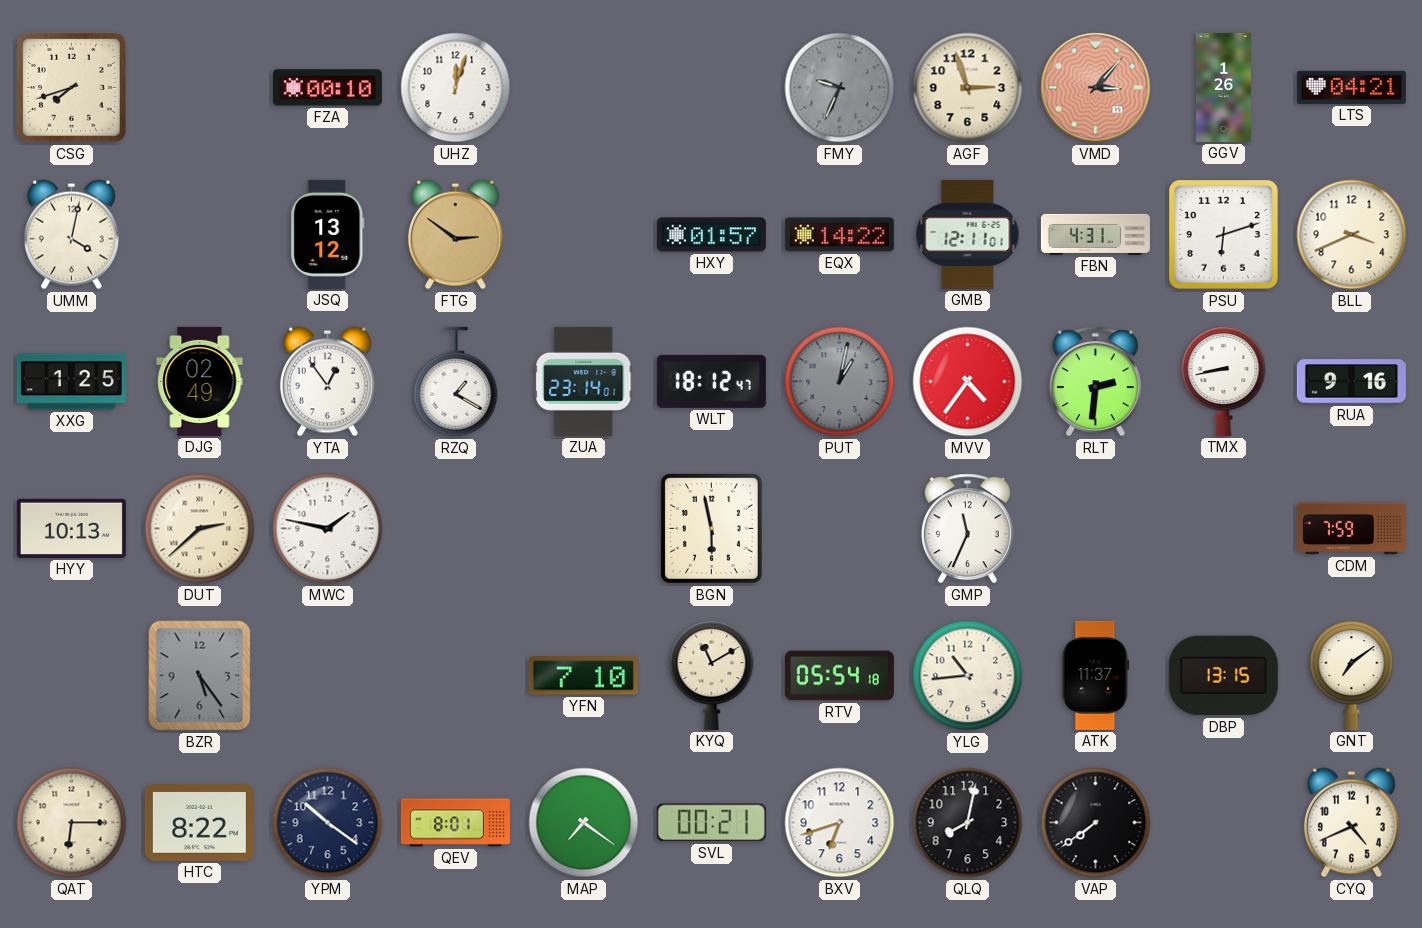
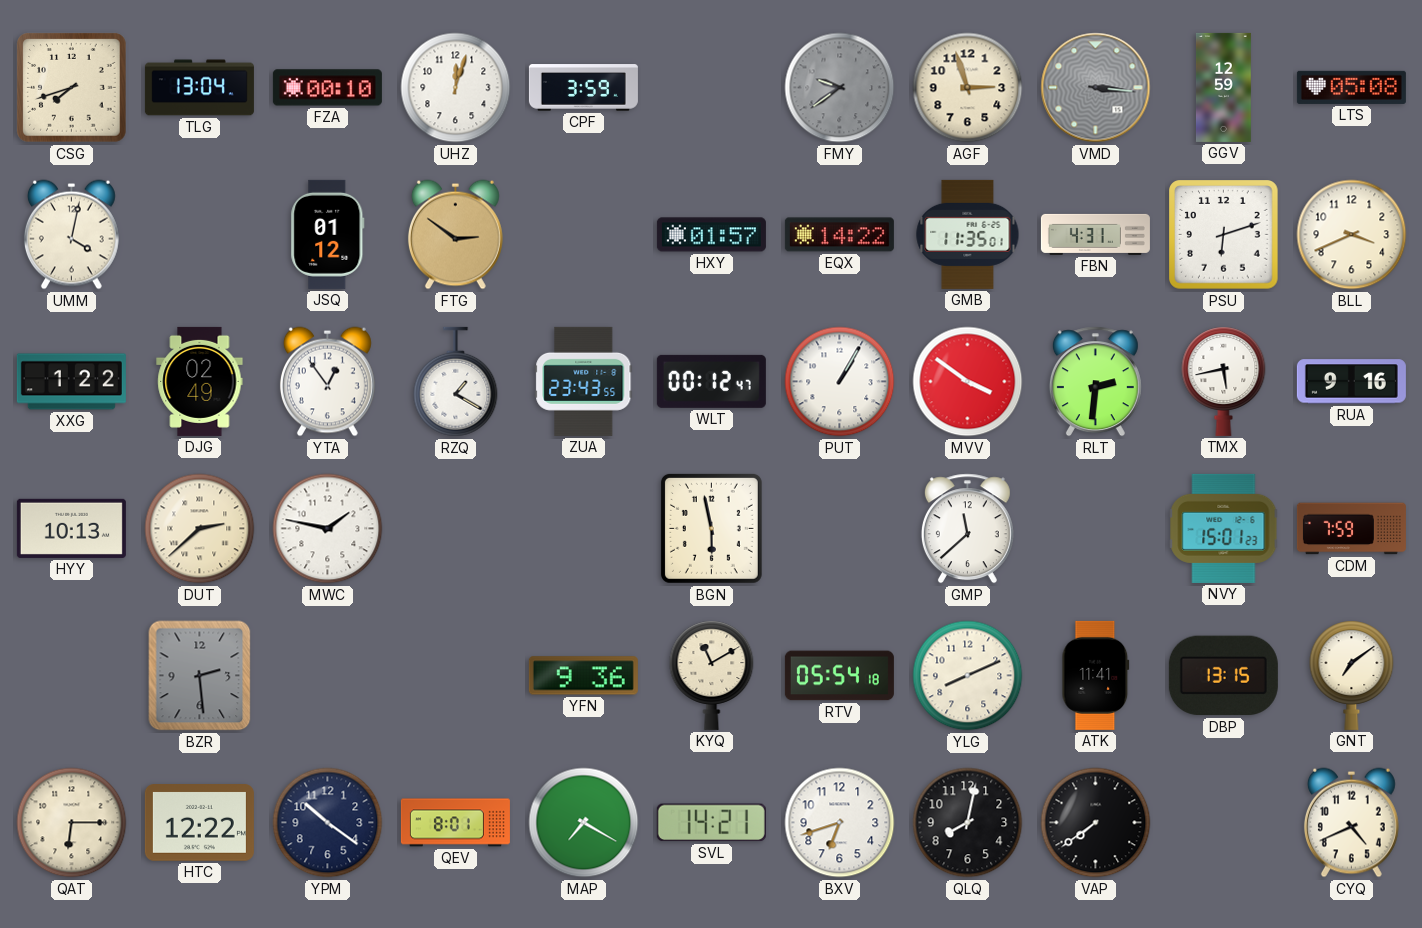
TLG: none -> 13:04 (199, 88)
CPF: none -> 3:59 (583, 88)
FMY: 9:34 -> 9:39 (840, 88)
VMD: 3:07 -> 3:16 (1096, 88)
VMD dial: salmon -> grey (1096, 88)
GGV: 1:26 -> 12:59 (1223, 87)
LTS: 04:21 -> 05:08 (1351, 87)
JSQ: 13:12 -> 01:12 (328, 234)
GMB: 12:11 -> 11:35 (968, 234)
XXG: 1:25 -> 1:22 (71, 382)
ZUA: 23:14 -> 23:43 (584, 381)
WLT: 18:12 -> 00:12 (711, 381)
PUT: 1:02 -> 1:05 (840, 382)
PUT dial: grey -> white (840, 382)
MVV: 4:36 -> 3:51 (968, 382)
TMX: 8:43 -> 5:43 (1224, 381)
GMP: 11:34 -> 11:38 (967, 529)
NVY: none -> 15:01 (1224, 528)
BZR: 5:24 -> 2:29 (200, 676)
YFN: 7:10 -> 9:36 (583, 676)
YLG: 10:44 -> 8:11 (968, 676)
ATK: 11:37 -> 11:41 (1096, 675)
HTC: 8:22 -> 12:22 (199, 823)
MAP: 7:21 -> 7:20 (584, 823)
SVL: 00:21 -> 14:21 (711, 823)
